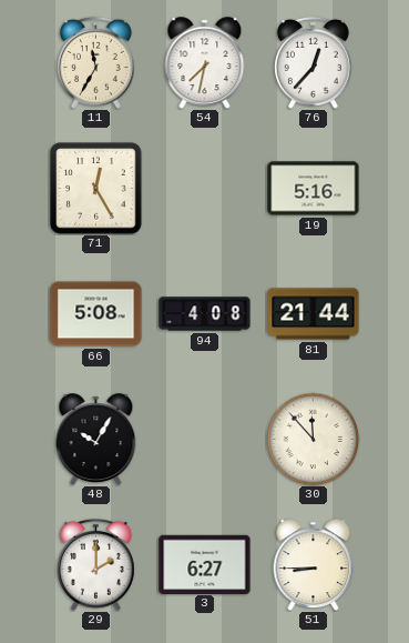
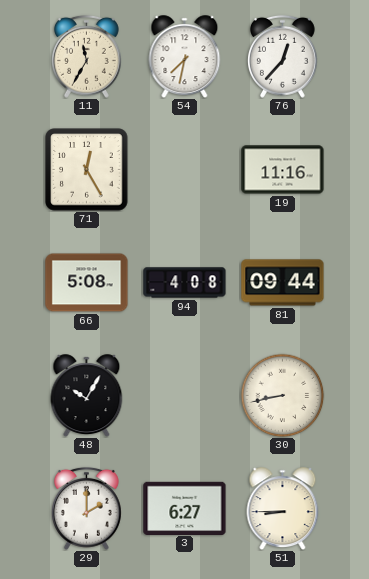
19: 5:16 -> 11:16 (283, 170)
81: 21:44 -> 09:44 (283, 283)
30: 11:53 -> 8:43 (282, 395)
